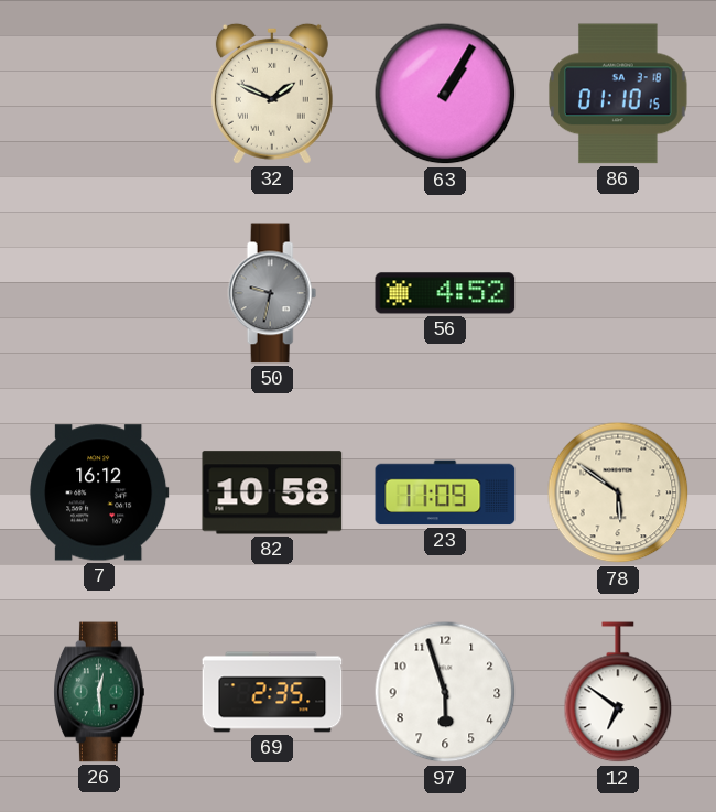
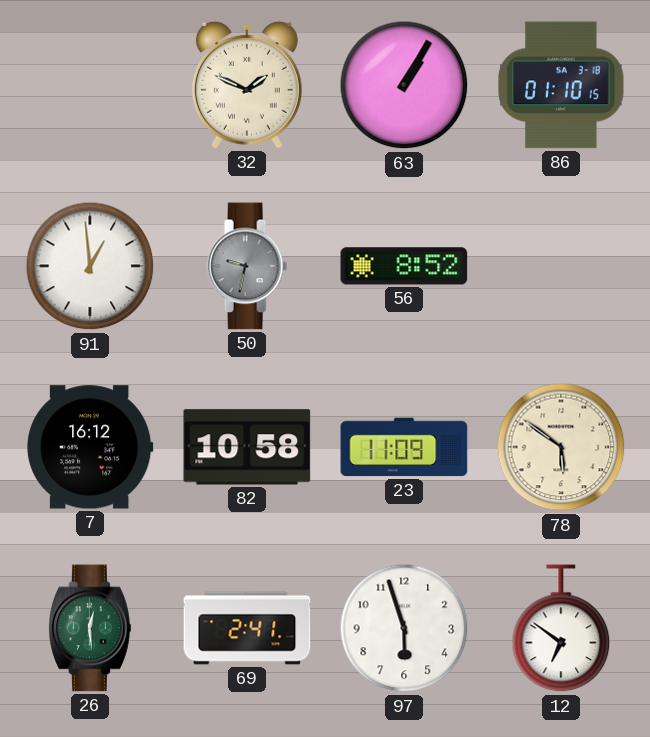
91: none -> 12:59 (90, 266)
56: 4:52 -> 8:52 (404, 266)
69: 2:35 -> 2:41 (247, 628)
